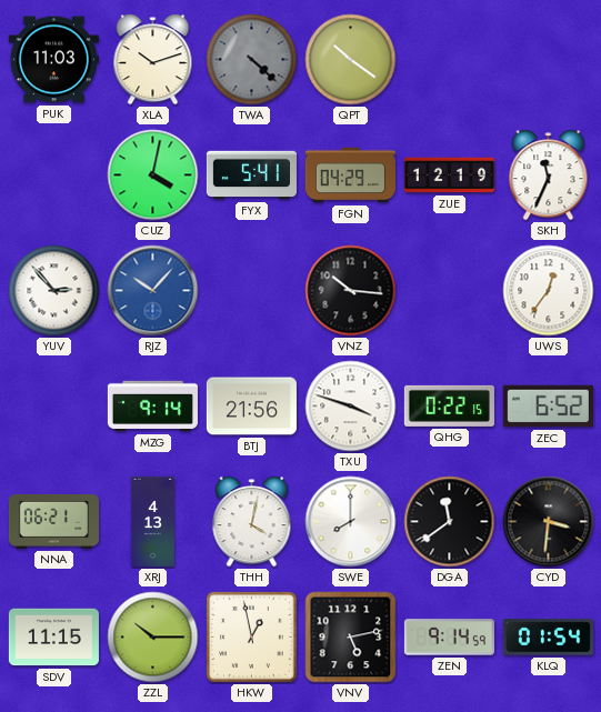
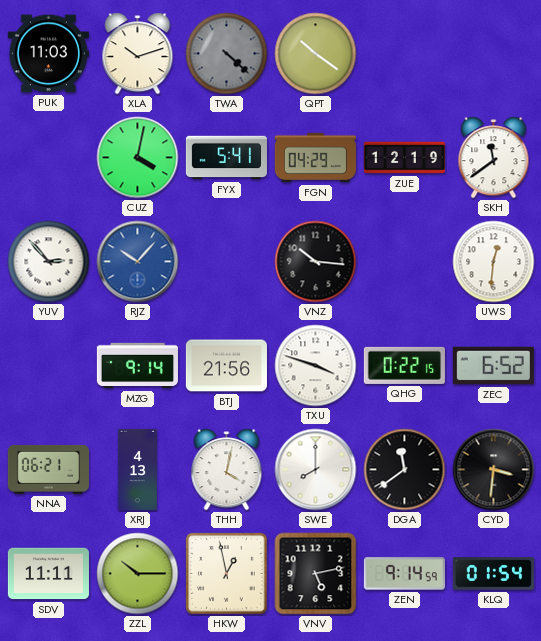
SKH: 11:34 -> 11:39 (494, 158)
UWS: 12:36 -> 12:31 (494, 262)
SDV: 11:15 -> 11:11 (48, 574)
